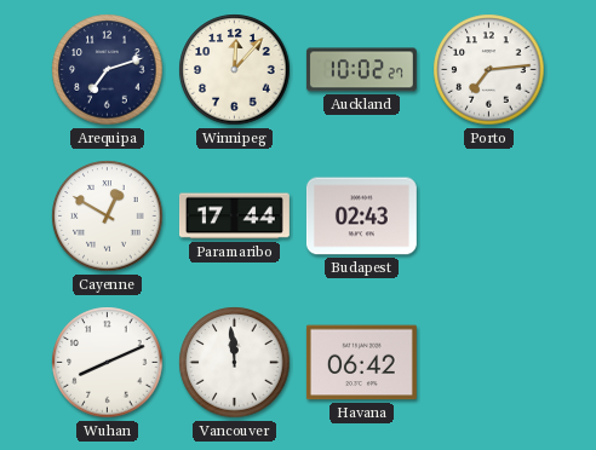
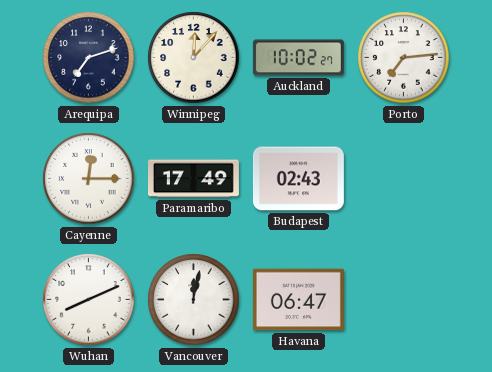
Cayenne: 12:50 -> 12:15 (89, 179)
Paramaribo: 17:44 -> 17:49 (193, 179)
Vancouver: 11:59 -> 12:02 (194, 300)
Havana: 06:42 -> 06:47 (298, 300)
